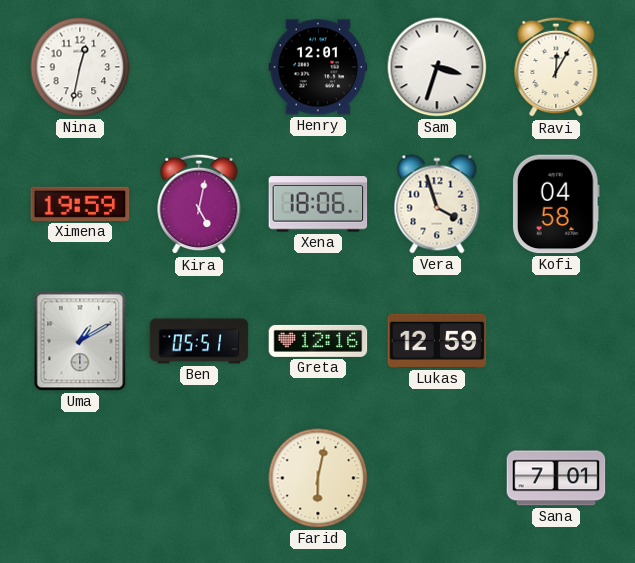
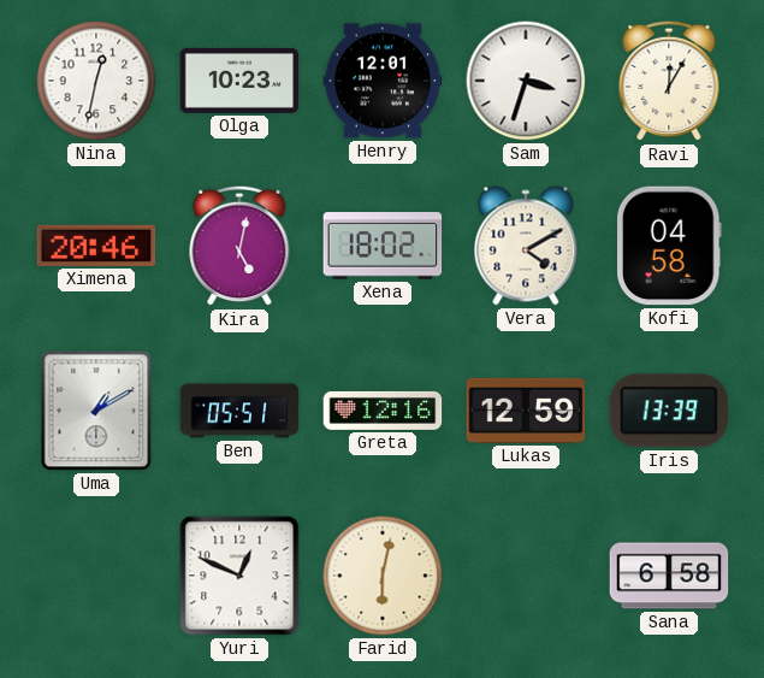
Olga: none -> 10:23 (239, 81)
Ximena: 19:59 -> 20:46 (96, 246)
Xena: 18:06 -> 18:02 (383, 246)
Vera: 3:57 -> 4:10 (526, 246)
Iris: none -> 13:39 (668, 411)
Yuri: none -> 12:49 (239, 576)
Sana: 7:01 -> 6:58 (669, 576)
